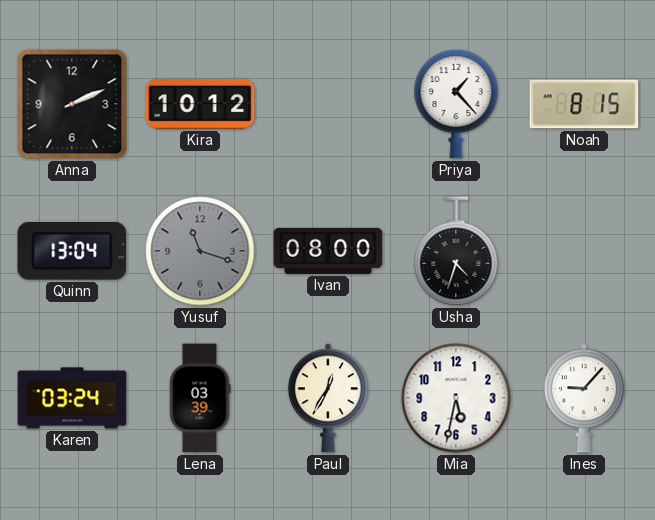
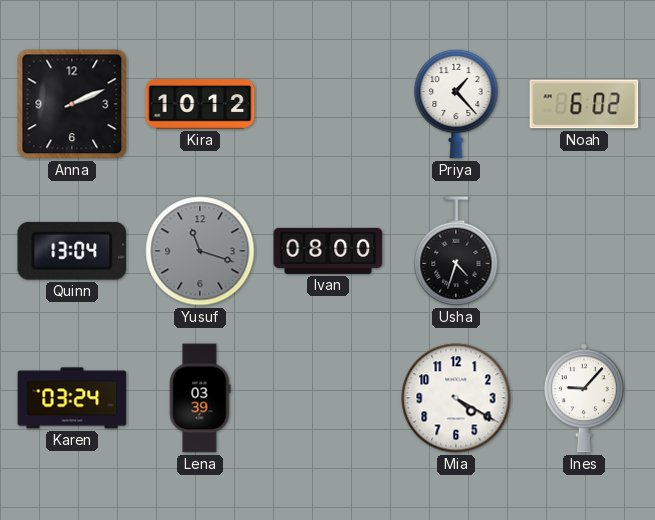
Noah: 8:15 -> 6:02 (584, 104)
Paul: 12:35 -> none (328, 398)
Mia: 5:32 -> 4:20 (456, 398)
